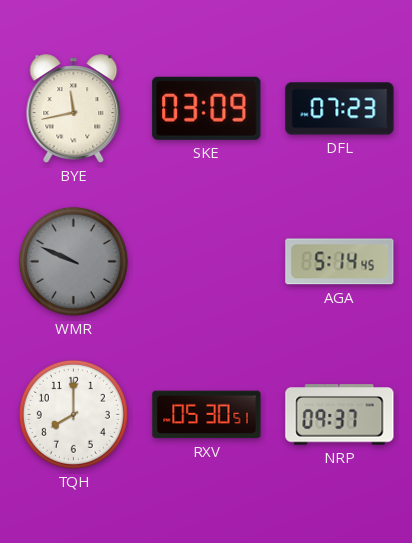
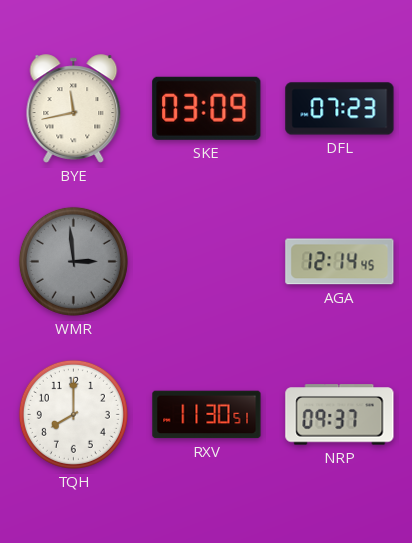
WMR: 9:49 -> 2:59 (73, 261)
AGA: 5:14 -> 12:14 (340, 262)
RXV: 05:30 -> 11:30 (207, 415)
